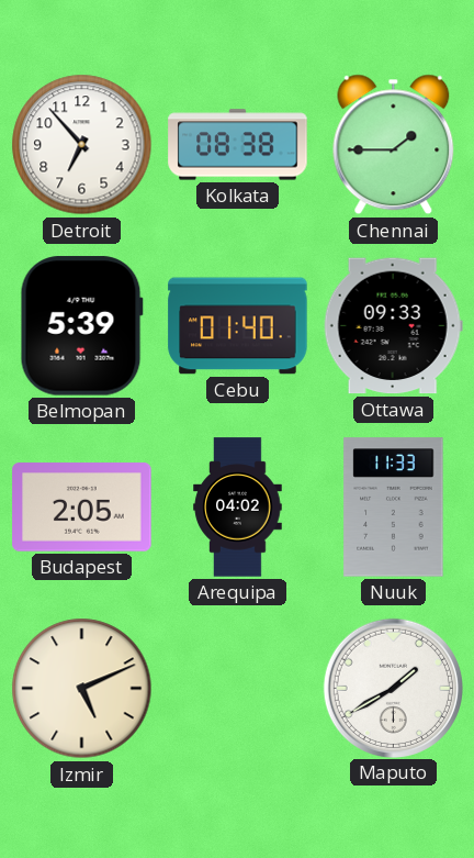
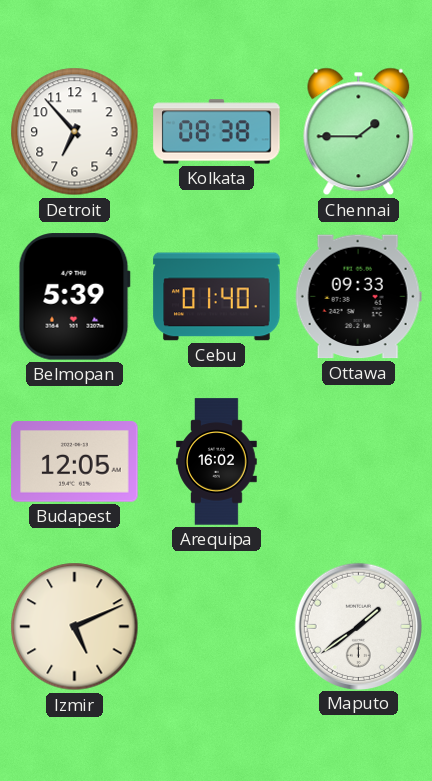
Budapest: 2:05 -> 12:05 (75, 462)
Arequipa: 04:02 -> 16:02 (217, 462)
Nuuk: 11:33 -> none (394, 508)
Maputo: 1:40 -> 1:39 (358, 626)
